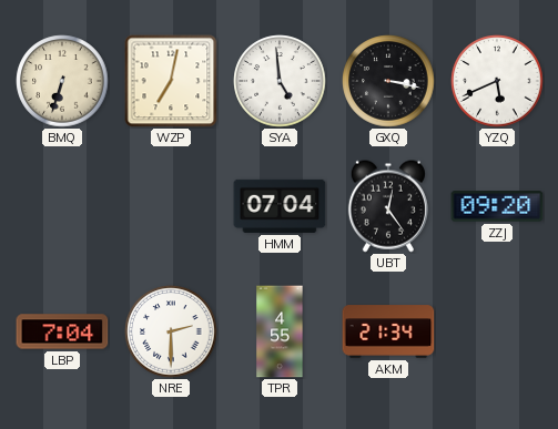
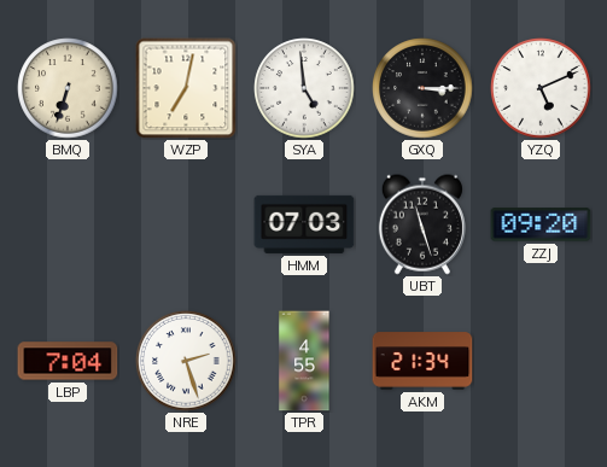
GXQ: 3:17 -> 3:15 (422, 88)
YZQ: 5:41 -> 5:11 (541, 88)
HMM: 07:04 -> 07:03 (304, 224)
UBT: 12:24 -> 11:27 (422, 224)
NRE: 2:30 -> 2:27 (186, 361)
